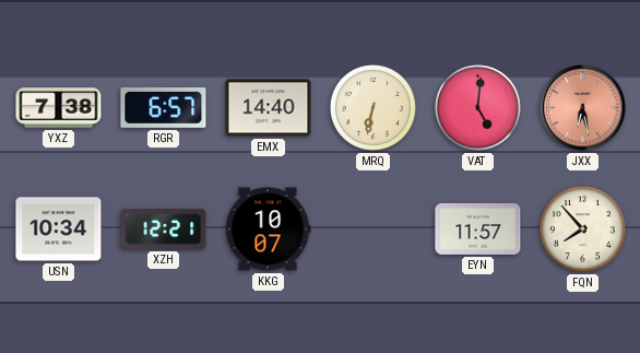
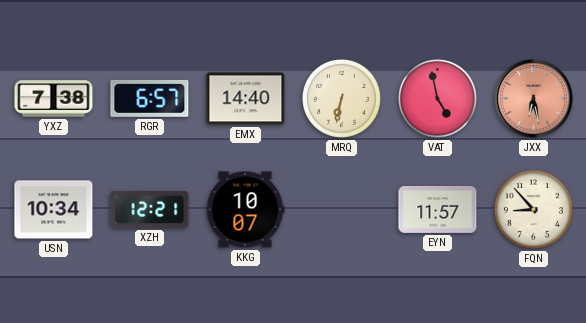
VAT: 5:01 -> 4:58 (438, 99)
FQN: 7:53 -> 8:53 (534, 210)
